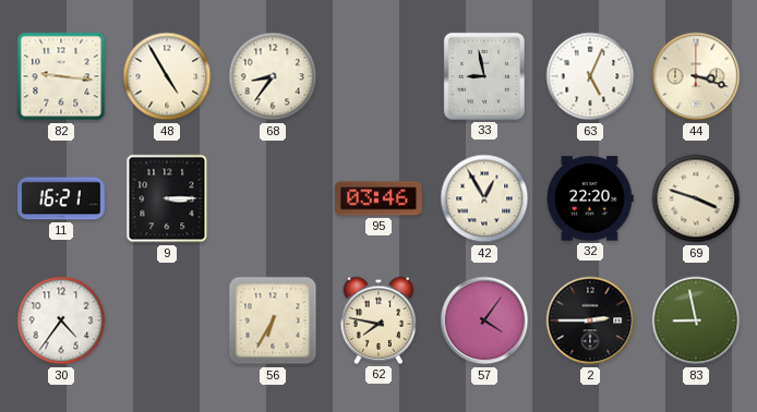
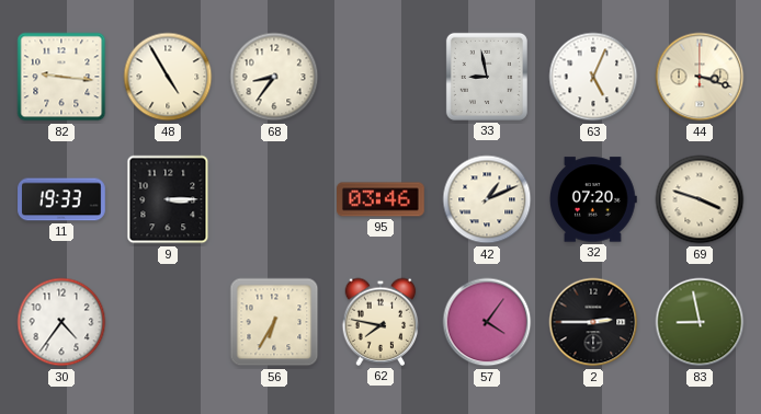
11: 16:21 -> 19:33 (61, 199)
42: 12:55 -> 1:11 (487, 199)
32: 22:20 -> 07:20 (593, 199)
